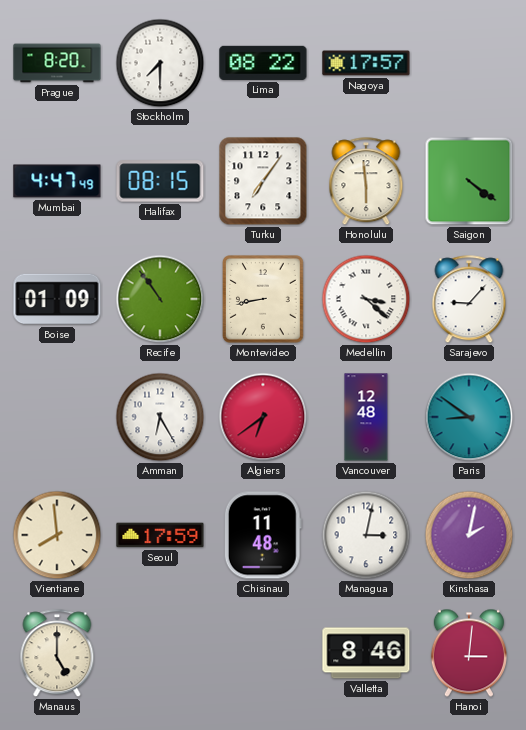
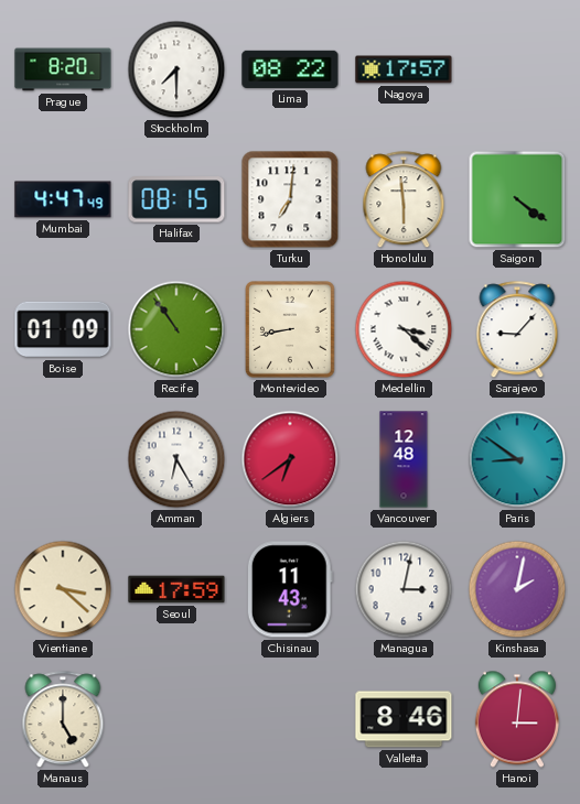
Turku: 7:06 -> 7:01 (290, 199)
Vientiane: 7:59 -> 3:22 (63, 589)
Chisinau: 11:48 -> 11:43 (290, 589)
